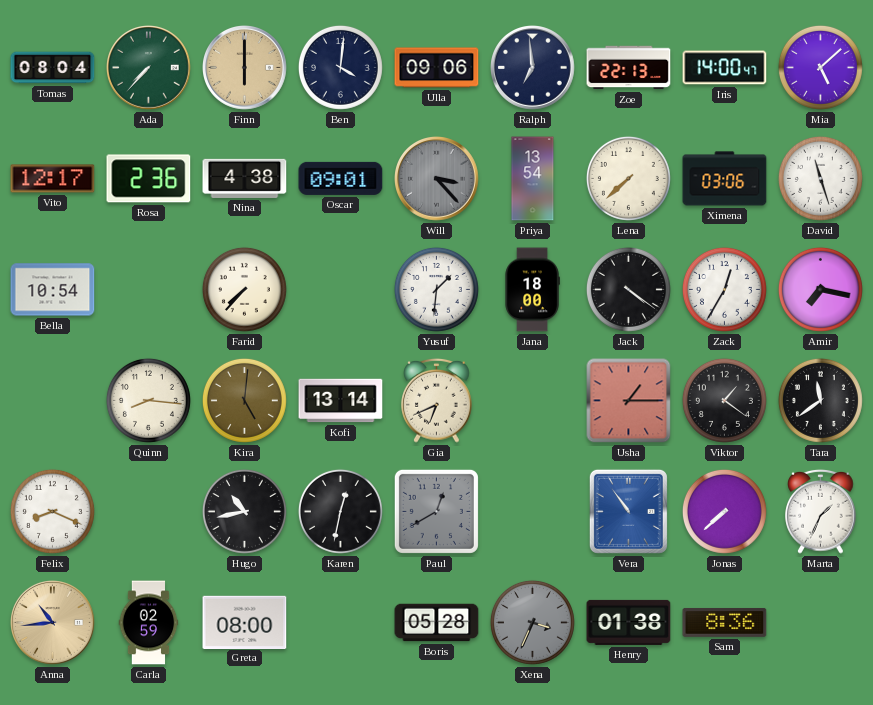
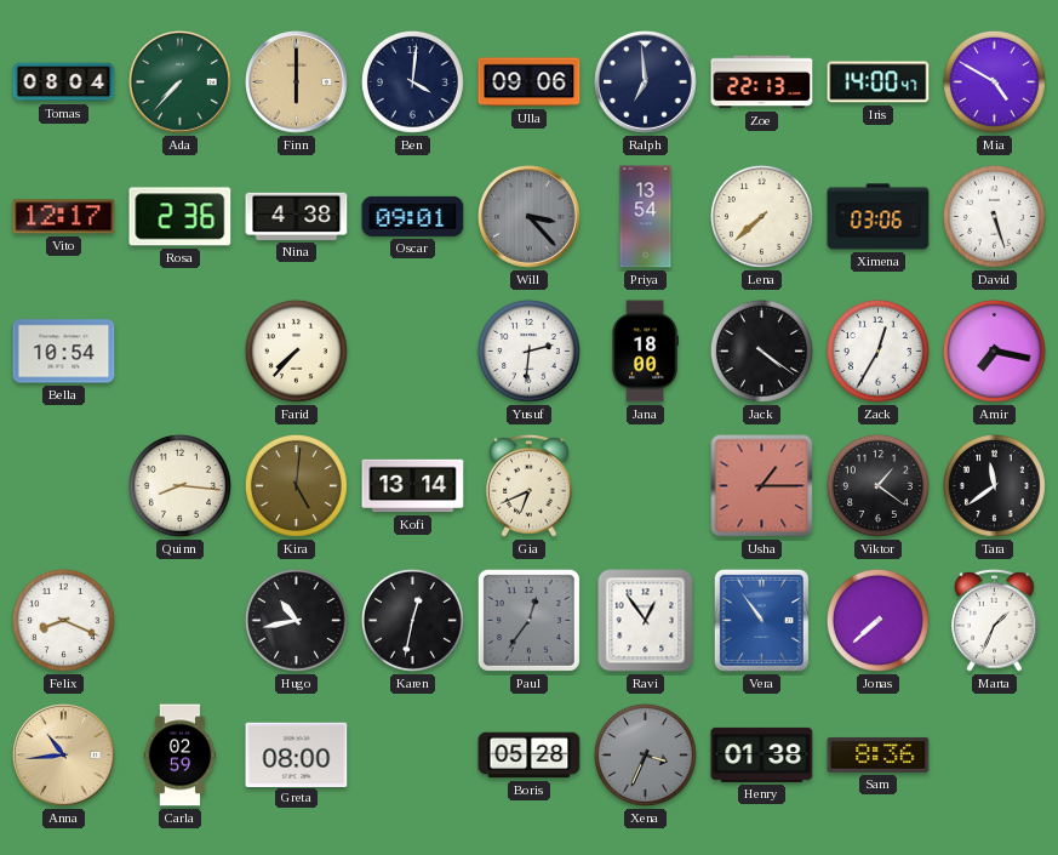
Mia: 5:08 -> 4:50 (994, 81)
David: 11:27 -> 5:27 (994, 216)
Yusuf: 1:31 -> 2:31 (528, 350)
Paul: 12:40 -> 12:36 (528, 620)
Ravi: none -> 12:54 (646, 621)
